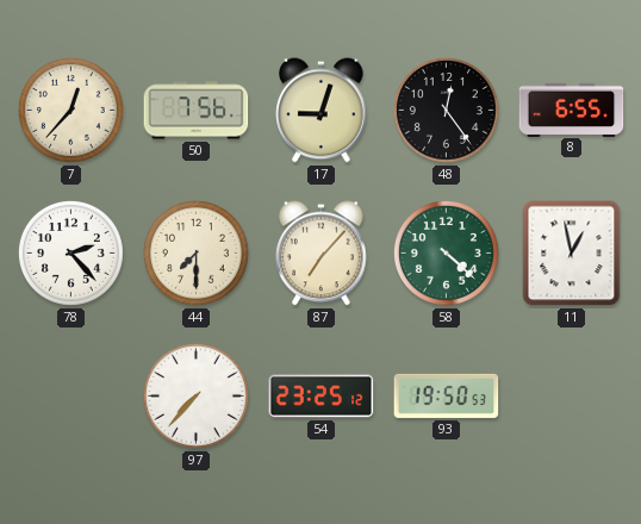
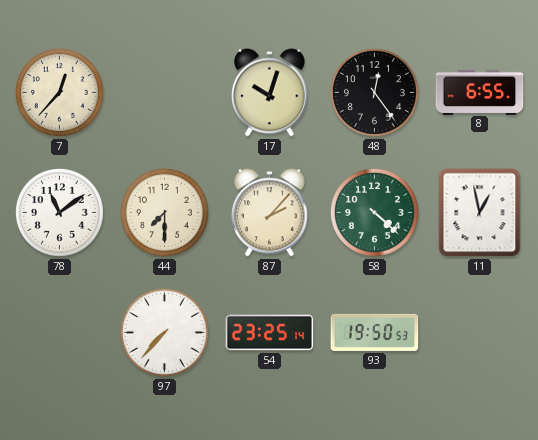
50: 7:56 -> none (197, 111)
17: 9:03 -> 10:03 (270, 93)
78: 2:23 -> 11:09 (59, 212)
87: 7:07 -> 2:07 (270, 213)
54: 23:25:12 -> 23:25:14 (270, 333)
